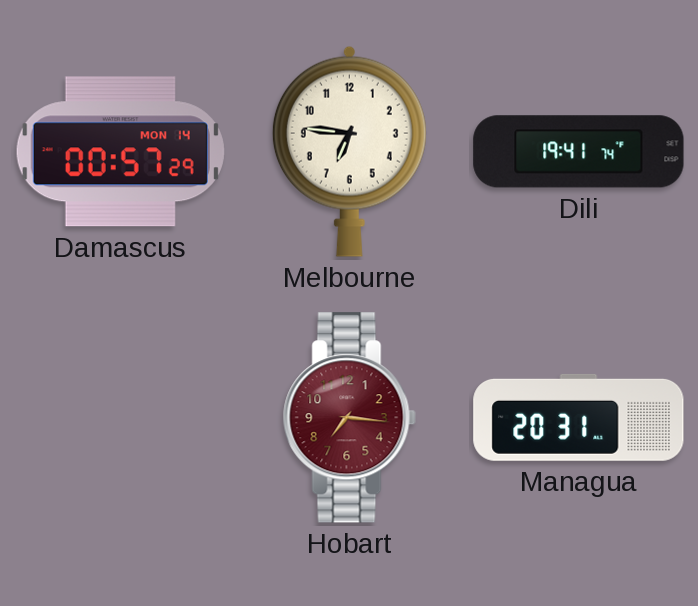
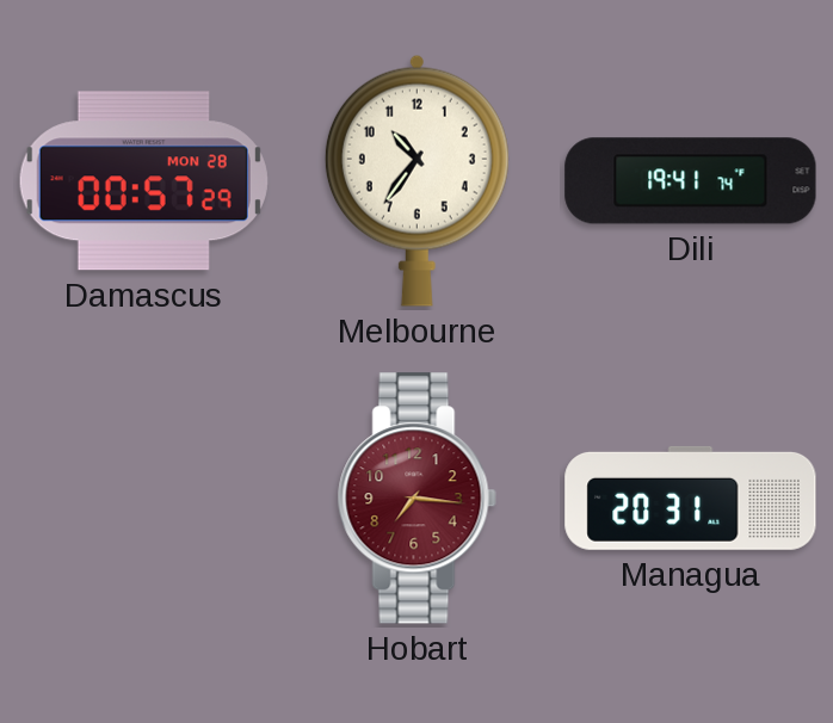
Damascus date: MON 14 -> MON 28 (143, 181)
Melbourne: 6:46 -> 10:36 (416, 180)
